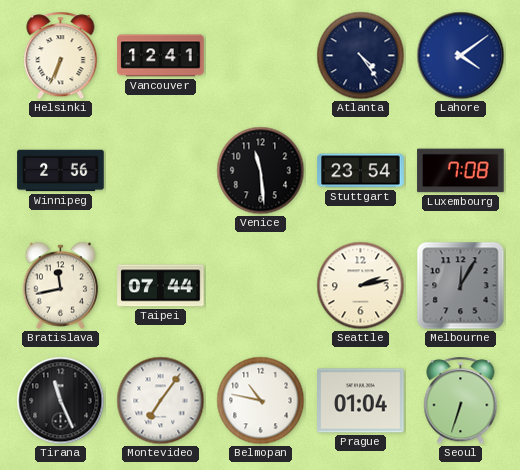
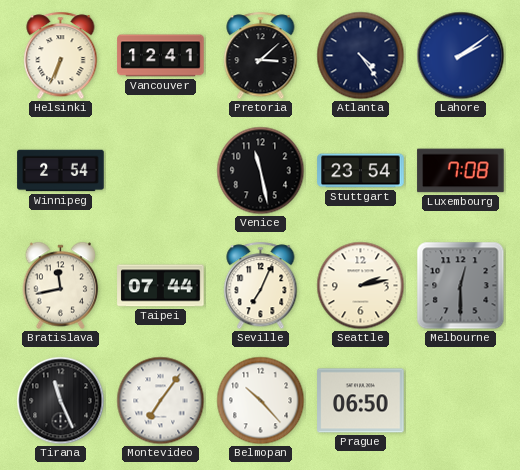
Pretoria: none -> 3:08 (261, 56)
Lahore: 4:09 -> 2:09 (461, 56)
Winnipeg: 2:56 -> 2:54 (61, 171)
Venice: 11:29 -> 11:28 (261, 171)
Seville: none -> 7:04 (261, 286)
Melbourne: 12:05 -> 12:30 (461, 286)
Belmopan: 10:47 -> 10:23 (261, 401)
Prague: 01:04 -> 06:50 (361, 401)
Seoul: 6:33 -> none (461, 401)
